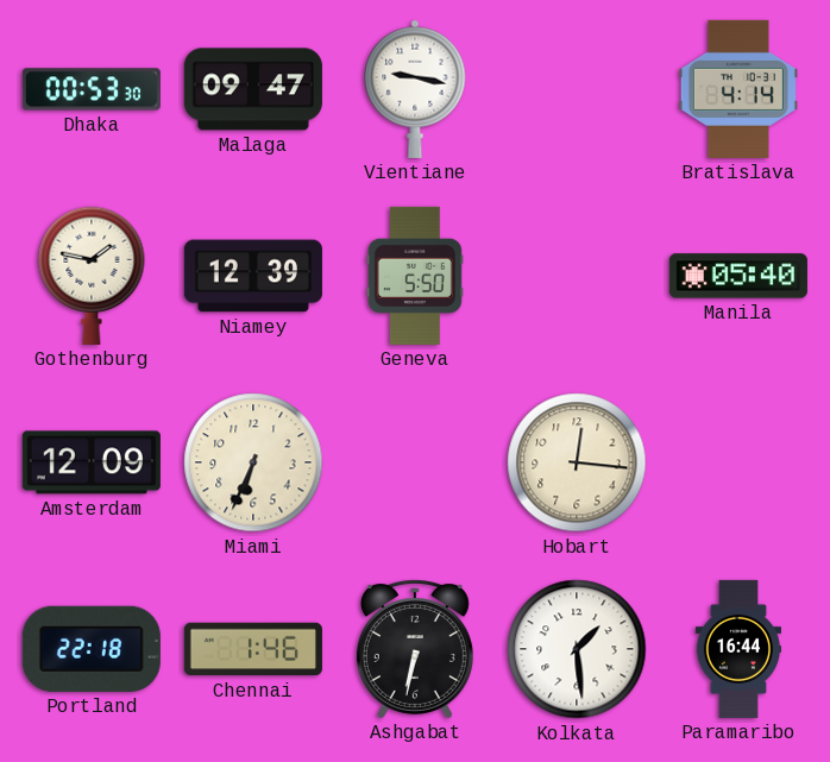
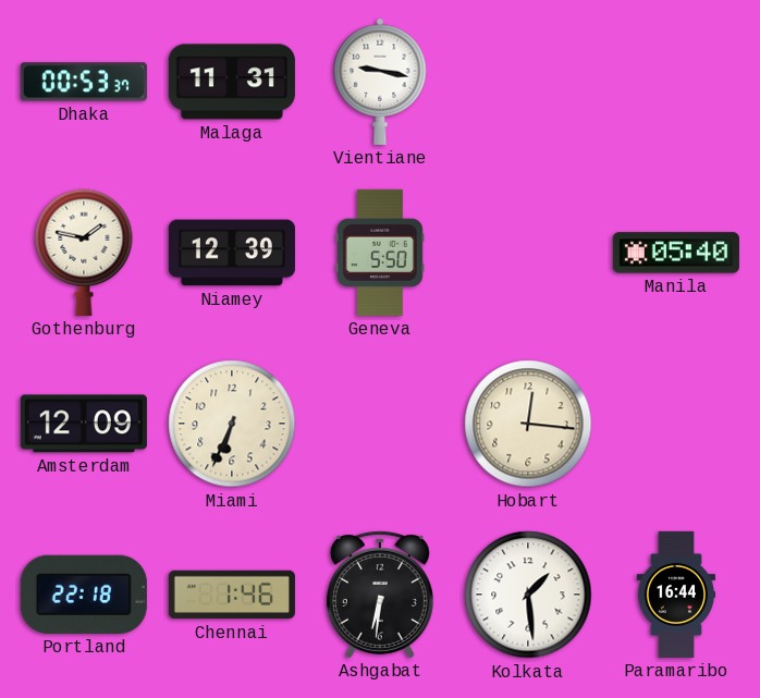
Dhaka: 00:53:30 -> 00:53:37 (84, 82)
Malaga: 09:47 -> 11:31 (232, 82)
Bratislava: 4:14 -> none (738, 89)
Ashgabat: 6:32 -> 6:31 (380, 595)
